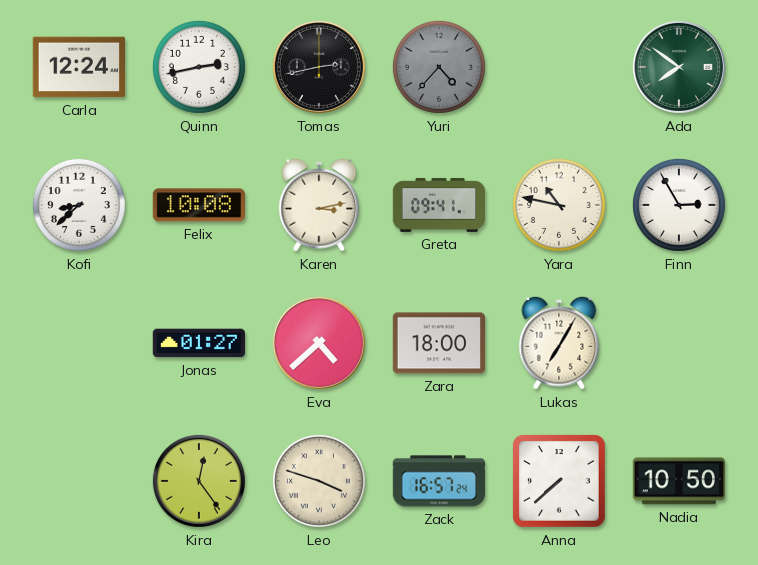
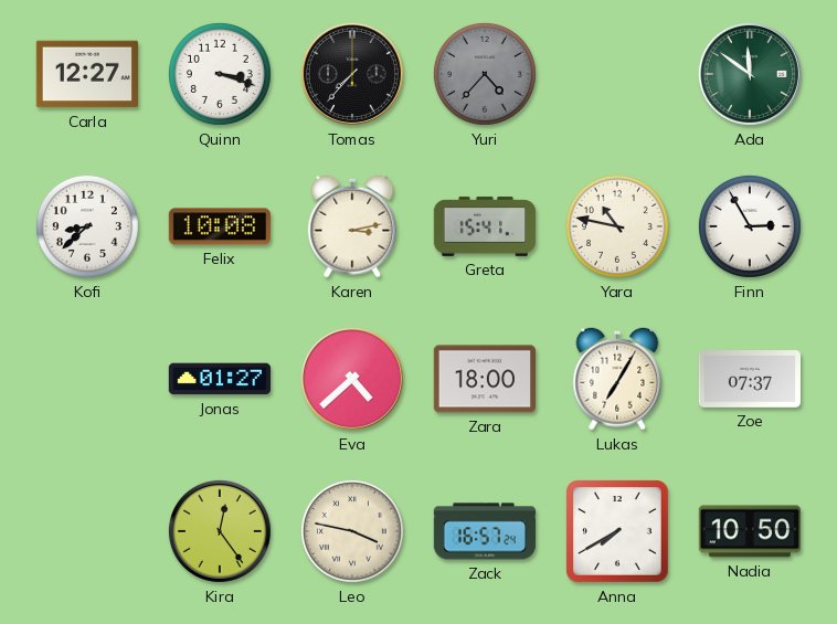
Carla: 12:24 -> 12:27 (86, 74)
Quinn: 2:43 -> 3:18 (220, 74)
Tomas: 2:43 -> 7:37 (352, 74)
Ada: 7:51 -> 11:51 (750, 74)
Greta: 09:41 -> 15:41 (484, 226)
Zoe: none -> 07:37 (749, 380)
Leo: 3:48 -> 3:47 (352, 531)
Anna: 7:38 -> 7:40 (618, 532)
